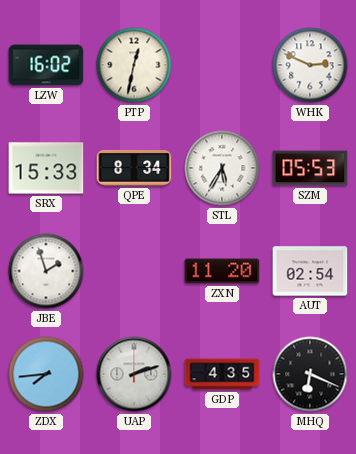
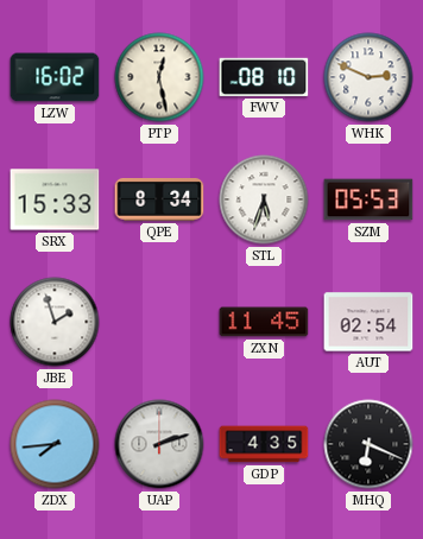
PTP: 12:32 -> 12:28 (159, 77)
FWV: none -> 08:10 (264, 77)
STL: 5:35 -> 5:33 (264, 199)
ZXN: 11:20 -> 11:45 (264, 322)
